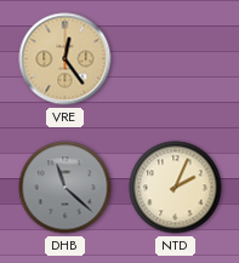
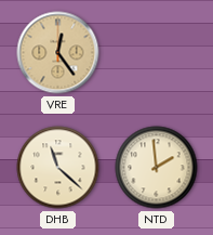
DHB dial: grey -> cream (58, 168)
NTD: 2:04 -> 1:59 (157, 168)
